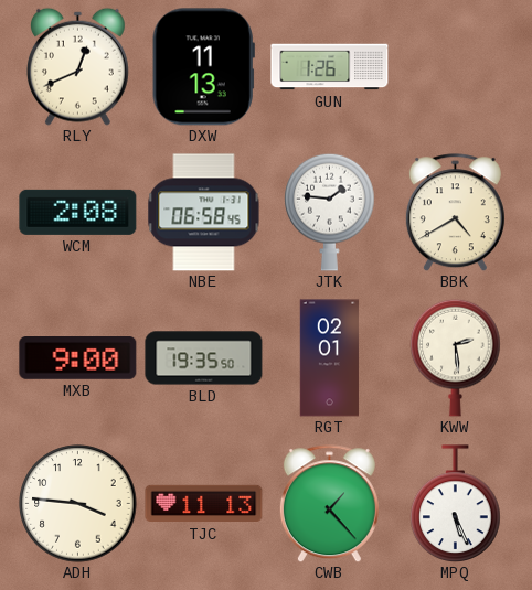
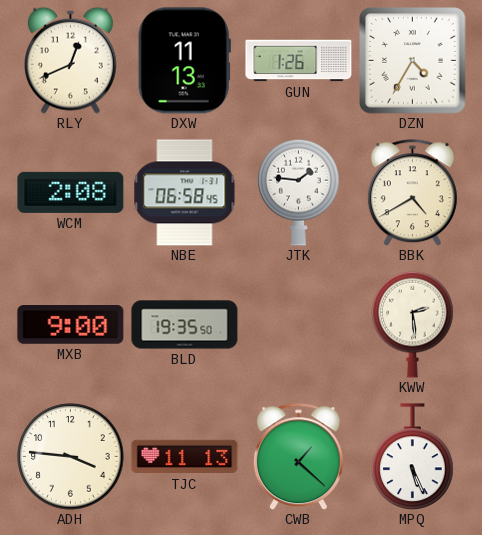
DZN: none -> 4:35 (413, 61)
RGT: 02:01 -> none (330, 358)
CWB: 1:23 -> 1:22 (298, 457)
